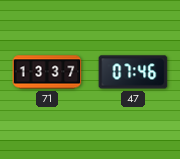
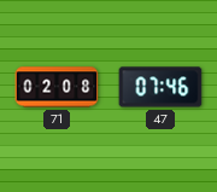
71: 13:37 -> 02:08 (57, 87)
